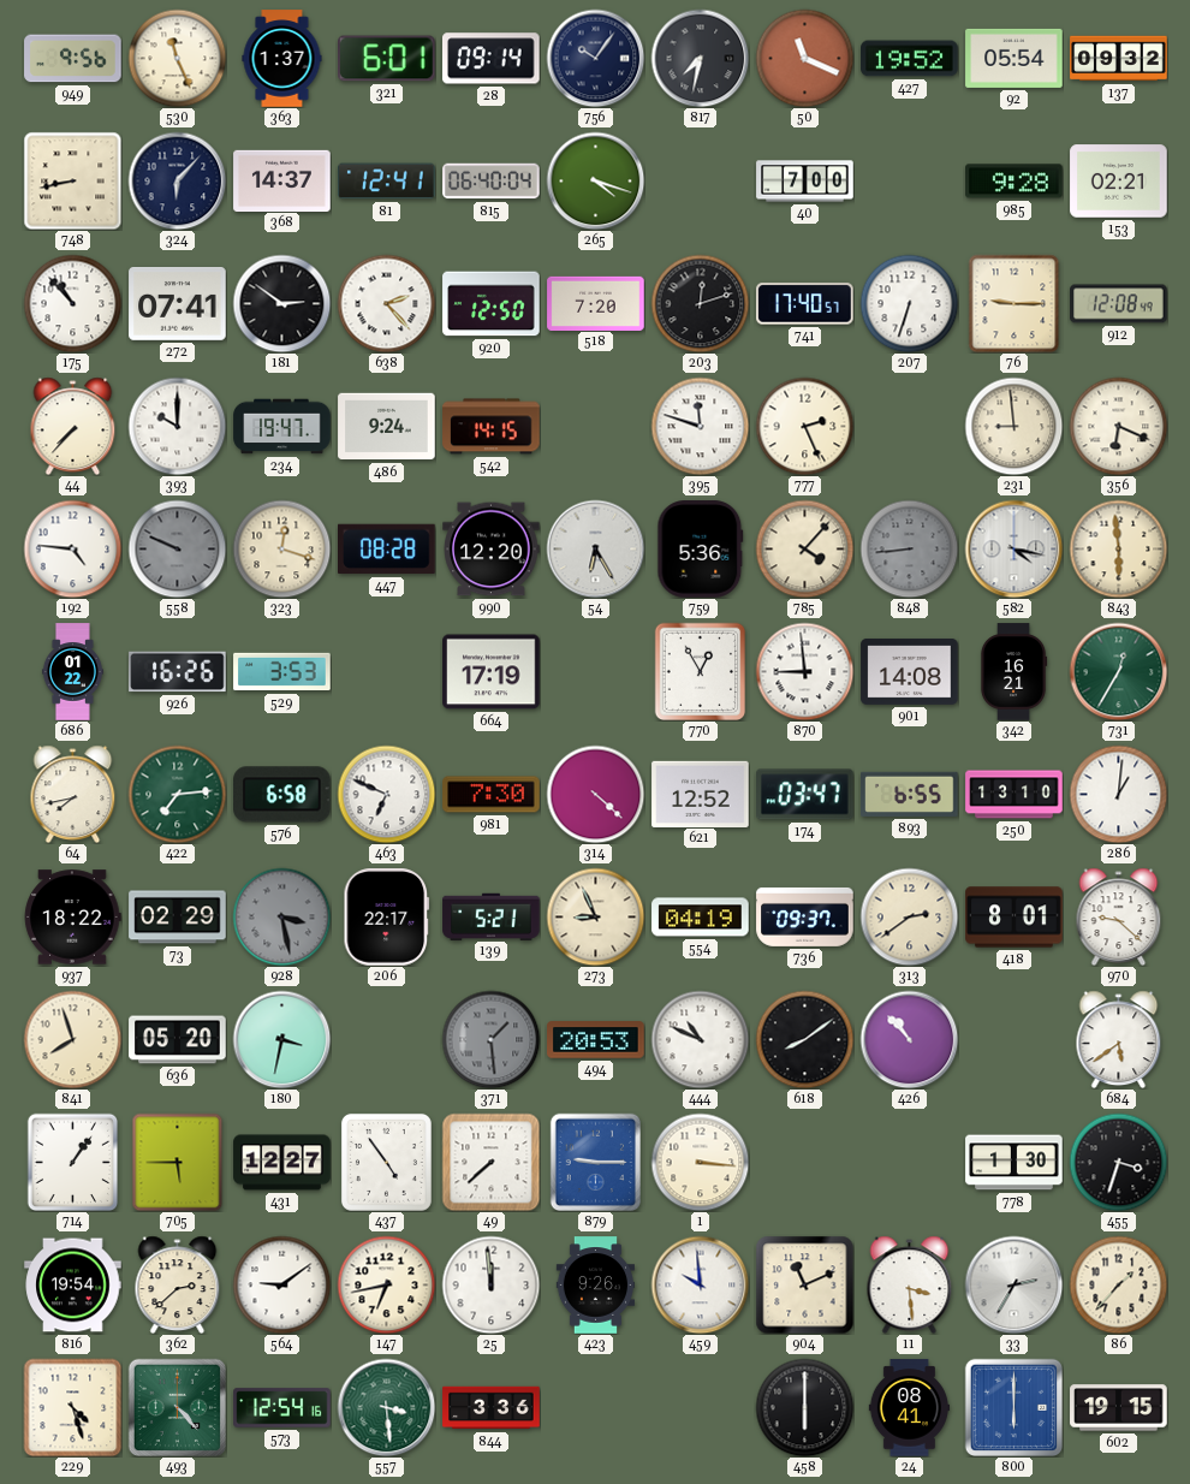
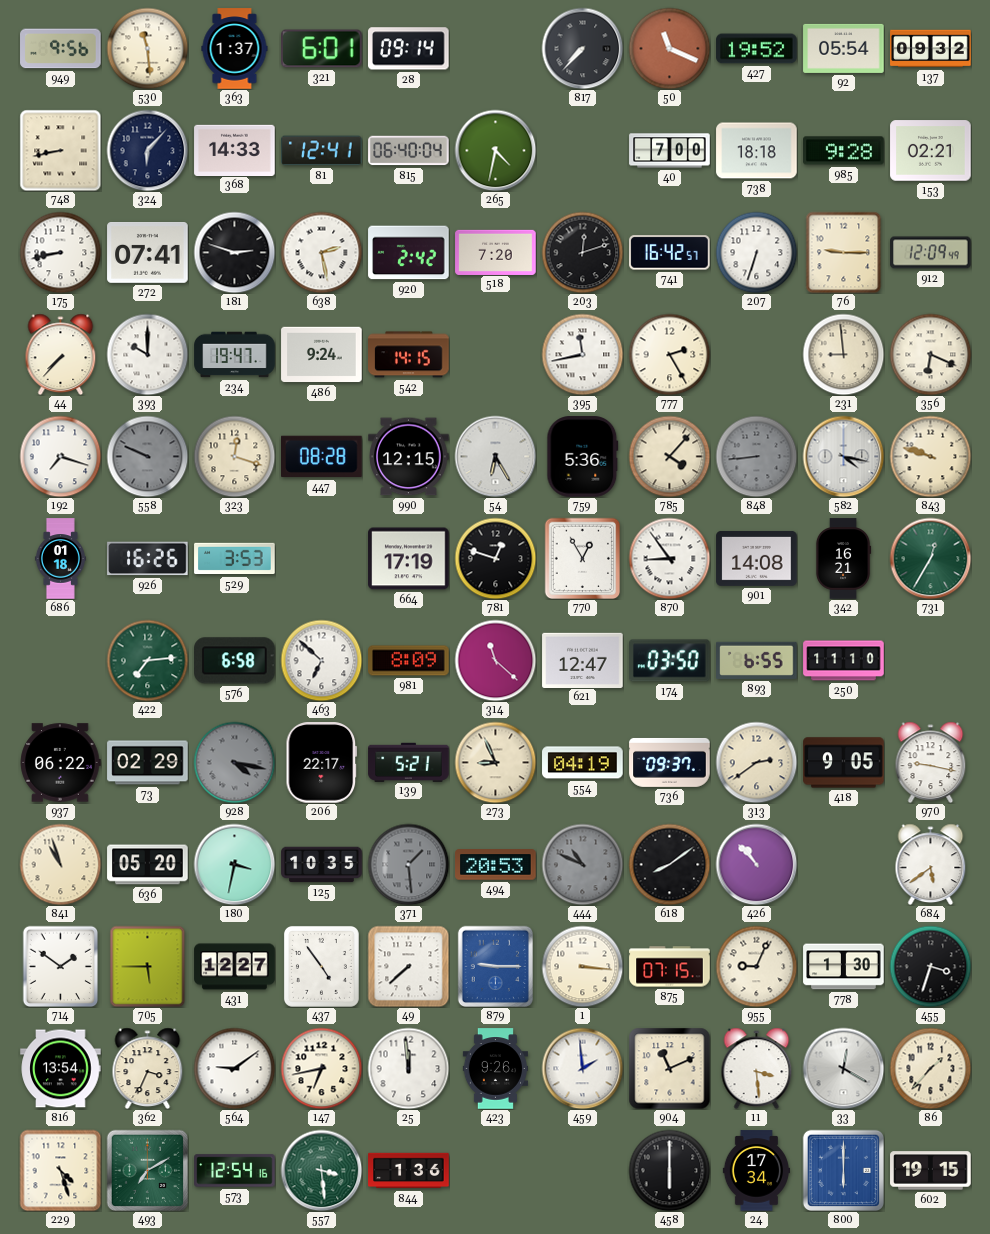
530: 11:26 -> 11:29 (147, 48)
756: 10:06 -> none (595, 58)
817: 7:32 -> 7:37 (582, 48)
368: 14:37 -> 14:33 (235, 150)
265: 4:18 -> 4:32 (495, 150)
738: none -> 18:18 (757, 151)
175: 10:53 -> 8:43 (60, 252)
181: 2:51 -> 2:48 (234, 252)
638: 2:23 -> 2:28 (321, 252)
920: 12:50 -> 2:42 (409, 253)
741: 17:40 -> 16:42 (670, 253)
912: 12:08 -> 12:09 (931, 253)
395: 11:48 -> 11:43 (582, 354)
777: 2:26 -> 2:25 (669, 354)
192: 4:46 -> 7:18 (60, 456)
990: 12:20 -> 12:15 (409, 457)
843: 5:59 -> 9:48 (930, 456)
686: 01:22 -> 01:18 (60, 559)
781: none -> 12:48 (495, 558)
870: 8:59 -> 8:54 (669, 558)
64: 7:43 -> none (73, 794)
463: 6:49 -> 6:52 (321, 660)
981: 7:30 -> 8:09 (409, 661)
314: 4:22 -> 11:22 (495, 660)
621: 12:52 -> 12:47 (583, 660)
174: 03:47 -> 03:50 (670, 661)
250: 13:10 -> 11:10 (844, 661)
286: 1:01 -> none (1118, 794)
937: 18:22 -> 06:22 (60, 763)
928: 3:28 -> 4:17 (234, 762)
418: 8:01 -> 9:05 (844, 763)
970: 9:22 -> 9:17 (931, 762)
841: 7:57 -> 10:57 (60, 864)
125: none -> 10:35 (322, 865)
444 dial: white -> grey (582, 864)
714: 1:06 -> 1:51 (61, 966)
875: none -> 07:15 (670, 967)
955: none -> 9:04 (756, 966)
816: 19:54 -> 13:54 (61, 1069)
362: 2:38 -> 3:34 (148, 1068)
459: 9:59 -> 1:59 (582, 1068)
33: 2:35 -> 12:20 (843, 1068)
493: 4:23 -> 7:10 (147, 1170)
844: 3:36 -> 1:36 (409, 1171)
24: 08:41 -> 17:34 (756, 1171)
